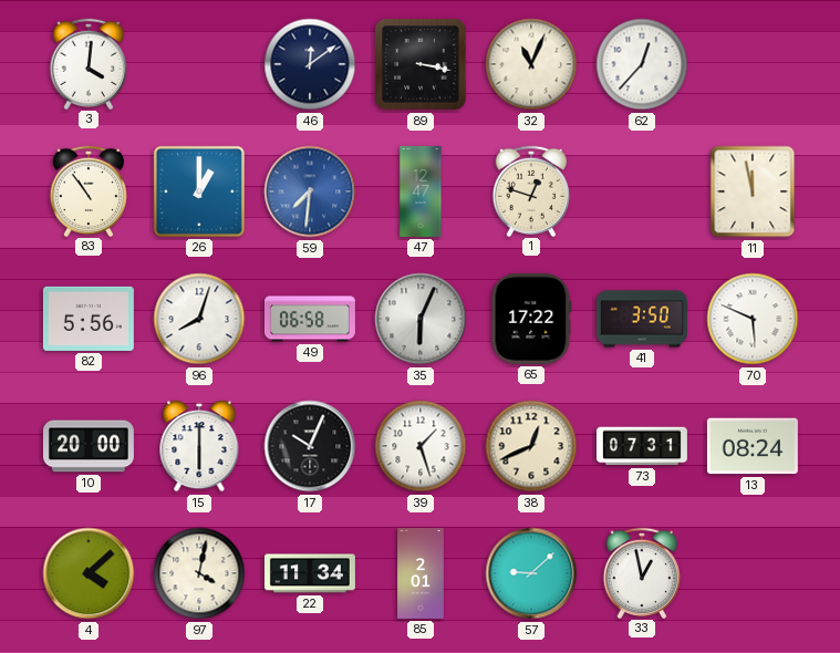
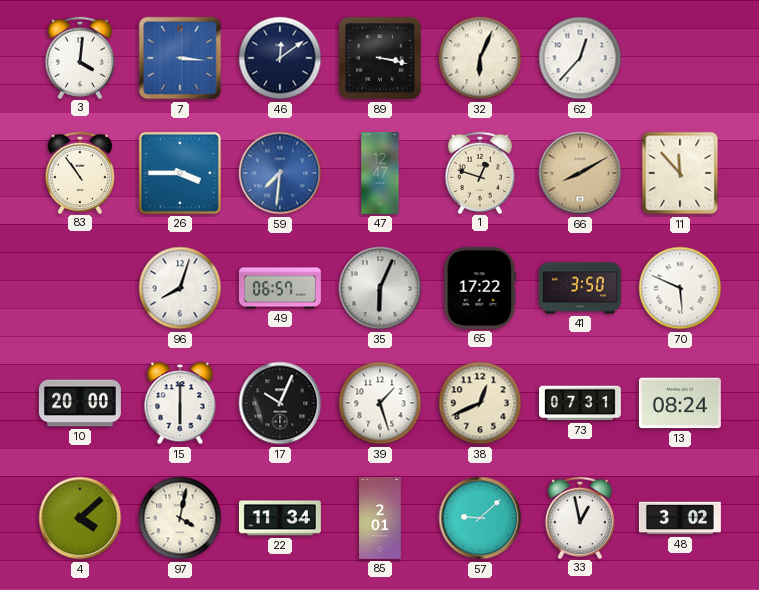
7: none -> 3:16 (180, 58)
32: 11:04 -> 6:04 (480, 58)
26: 1:00 -> 3:45 (180, 173)
66: none -> 8:10 (580, 173)
11: 11:58 -> 11:53 (680, 173)
82: 5:56 -> none (89, 319)
49: 06:58 -> 06:57 (280, 288)
48: none -> 3:02 (680, 518)
